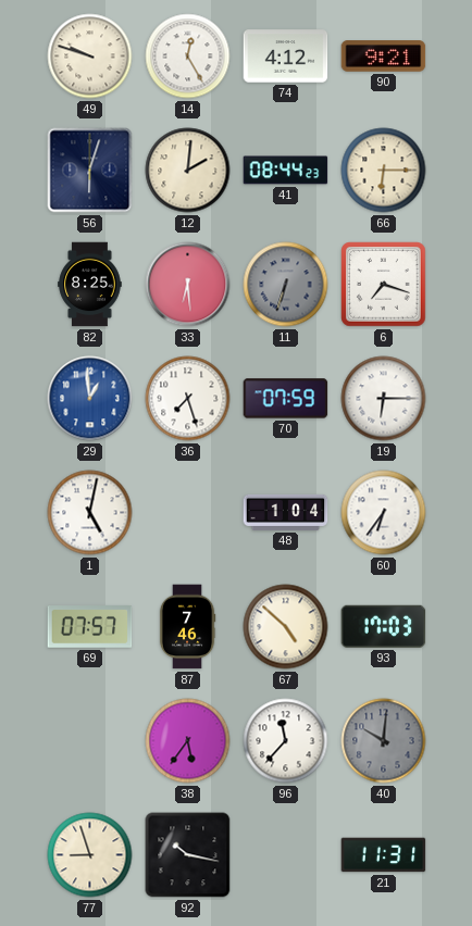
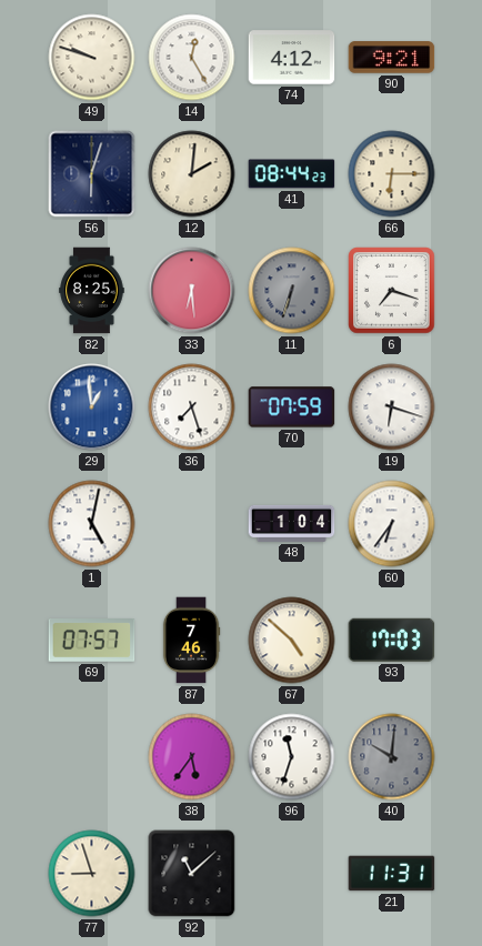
19: 6:15 -> 6:18 (392, 407)
96: 11:37 -> 11:33 (292, 757)
92: 10:17 -> 11:08 (192, 874)
